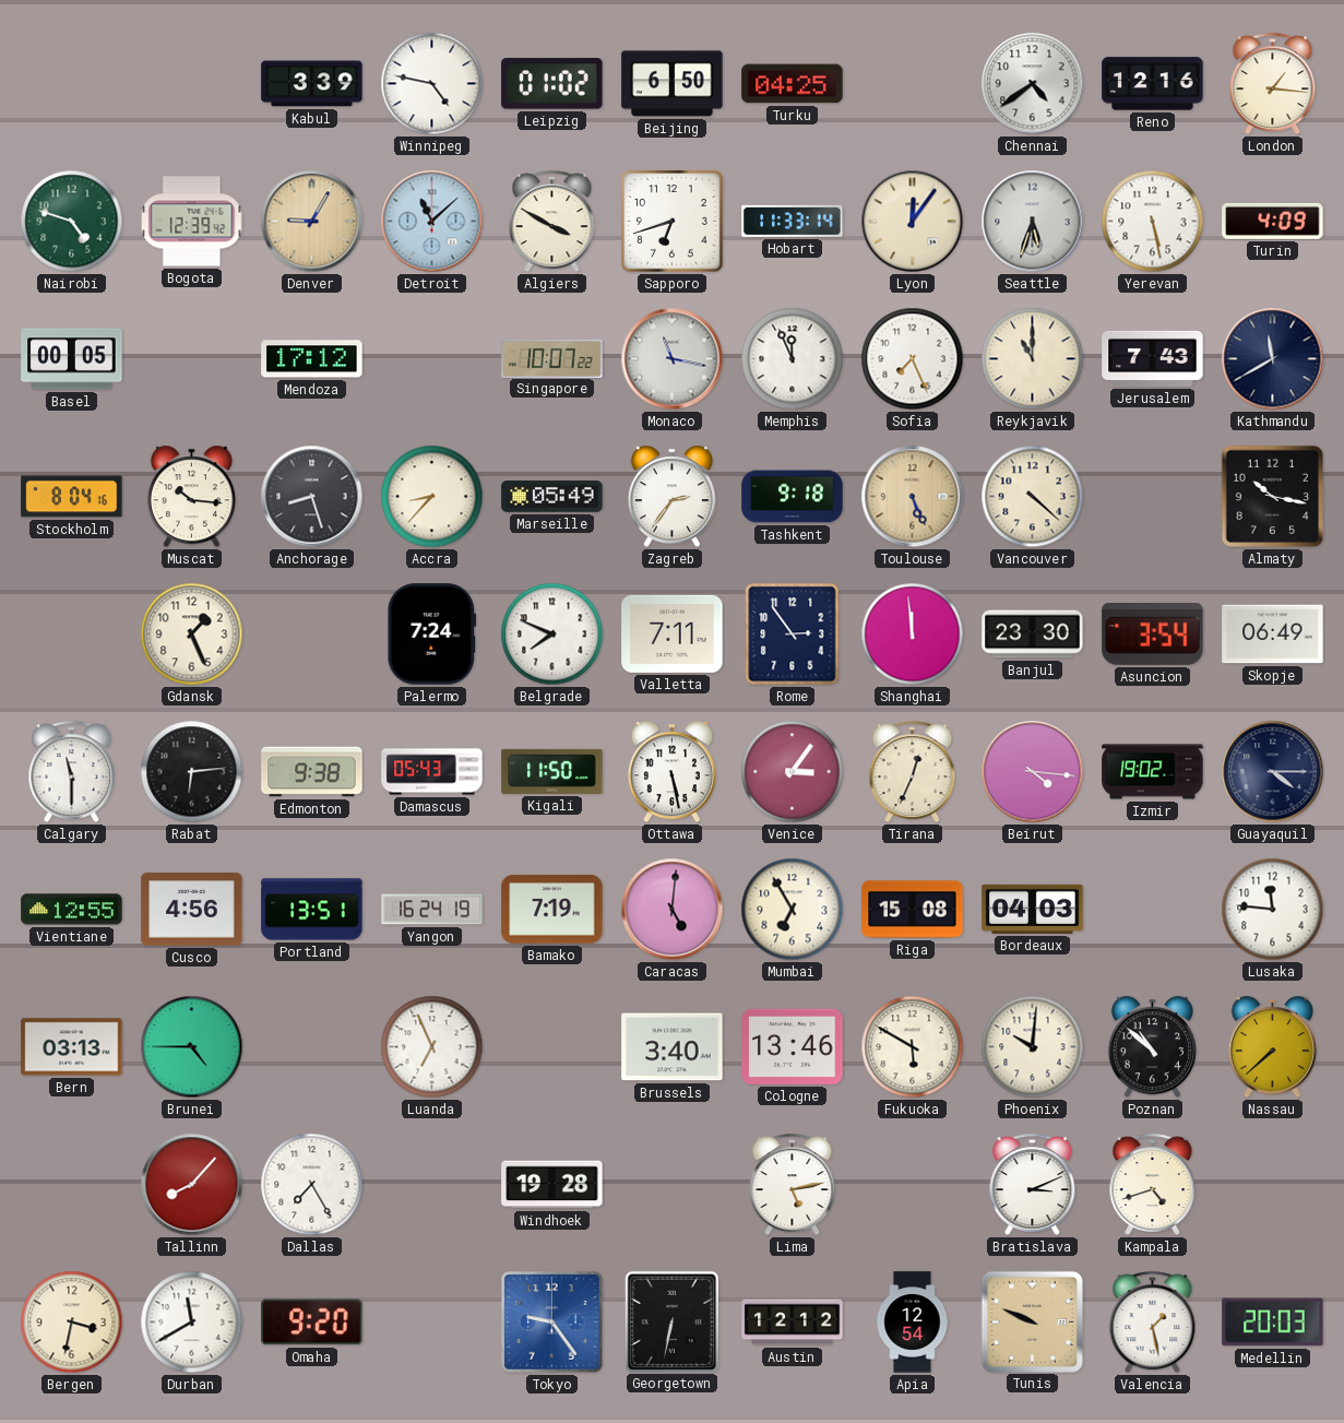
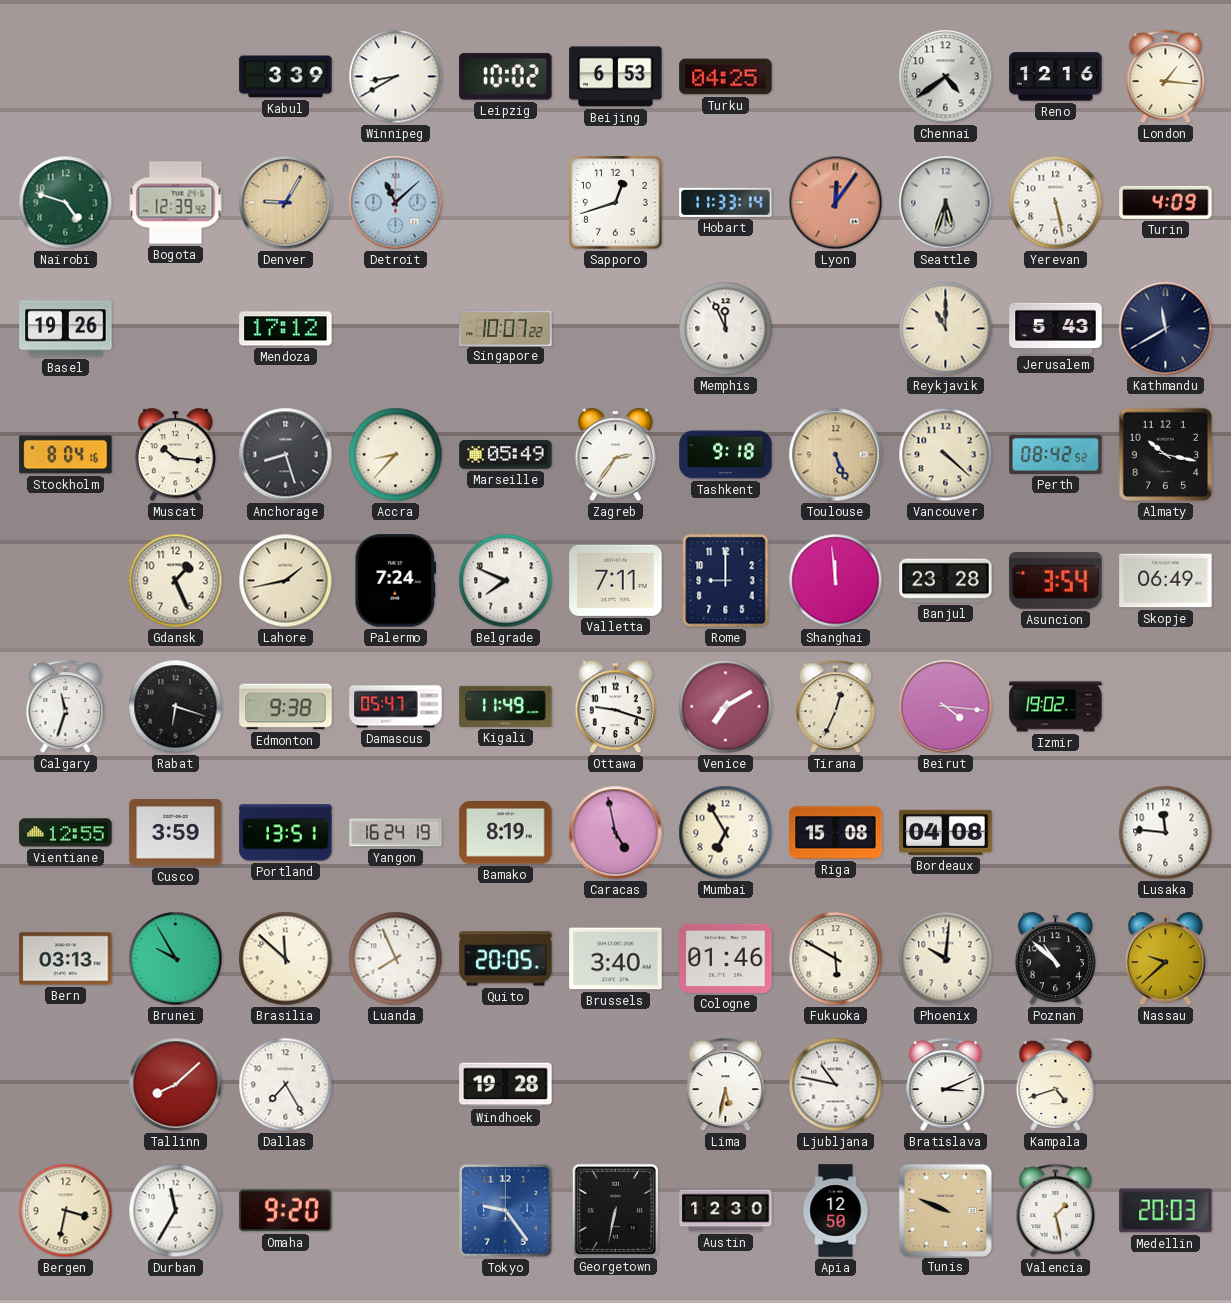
Winnipeg: 4:47 -> 8:40 (396, 77)
Leipzig: 01:02 -> 10:02 (506, 77)
Beijing: 6:50 -> 6:53 (616, 77)
Algiers: 3:50 -> none (552, 222)
Sapporo: 6:42 -> 12:42 (616, 203)
Lyon dial: cream -> salmon (836, 203)
Basel: 00:05 -> 19:26 (66, 329)
Monaco: 11:17 -> none (673, 359)
Sofia: 7:26 -> none (913, 359)
Jerusalem: 7:43 -> 5:43 (1056, 328)
Perth: none -> 08:42 (1056, 454)
Lahore: none -> 1:43 (286, 581)
Rome: 2:54 -> 9:00 (726, 581)
Banjul: 23:30 -> 23:28 (946, 581)
Calgary: 11:30 -> 11:33 (66, 707)
Rabat: 6:14 -> 6:18 (176, 707)
Damascus: 05:43 -> 05:47 (396, 707)
Kigali: 11:50 -> 11:49 (506, 706)
Ottawa: 5:28 -> 9:18 (615, 707)
Venice: 3:06 -> 7:10 (726, 707)
Guayaquil: 4:15 -> none (1273, 772)
Cusco: 4:56 -> 3:59 (176, 833)
Bamako: 7:19 -> 8:19 (506, 833)
Caracas: 5:01 -> 4:58 (616, 833)
Bordeaux: 04:03 -> 04:08 (946, 832)
Brunei: 4:45 -> 9:55 (176, 959)
Brasilia: none -> 11:52 (286, 959)
Luanda: 6:56 -> 7:56 (396, 959)
Quito: none -> 20:05 (506, 959)
Cologne: 13:46 -> 01:46 (726, 958)
Nassau: 7:38 -> 9:38 (1165, 959)
Tallinn: 8:07 -> 8:08 (176, 1085)
Lima: 5:13 -> 5:32 (726, 1085)
Ljubljana: none -> 10:47 (836, 1085)
Durban: 11:40 -> 11:35 (176, 1211)
Austin: 12:12 -> 12:30 (726, 1211)
Apia: 12:54 -> 12:50 (836, 1211)
